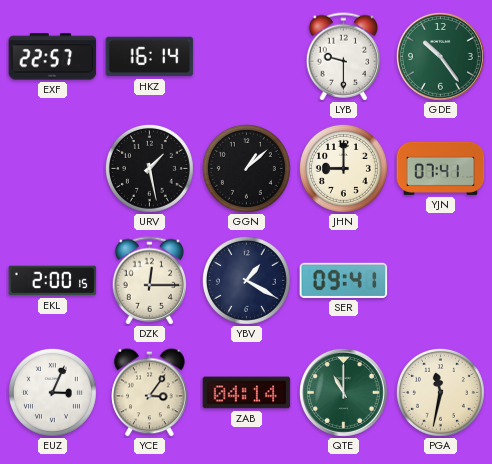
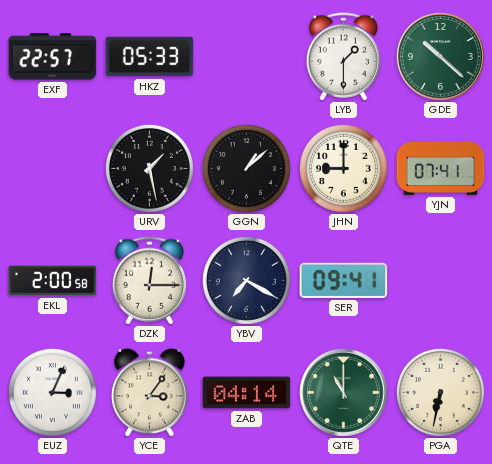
HKZ: 16:14 -> 05:33 (150, 57)
LYB: 9:30 -> 1:30 (344, 57)
GDE: 10:24 -> 10:22 (440, 56)
EKL: 2:00:15 -> 2:00:58 (53, 281)
YBV: 1:20 -> 7:20 (246, 280)
PGA: 11:32 -> 6:32 (440, 392)
